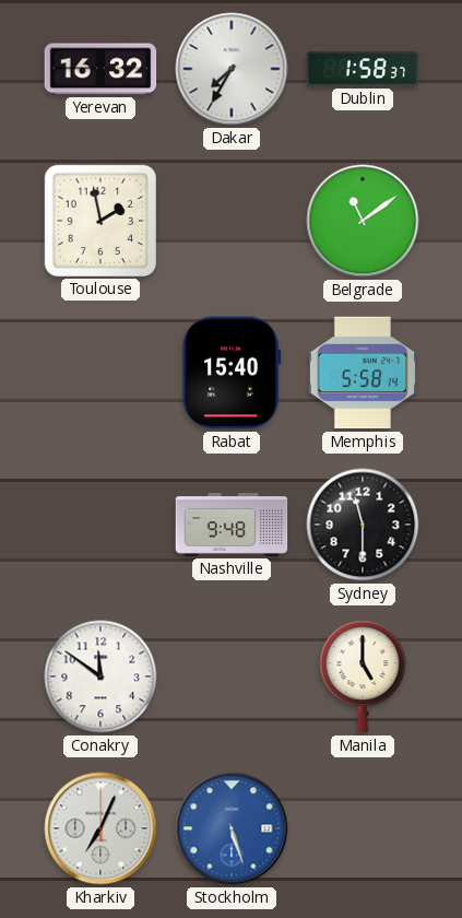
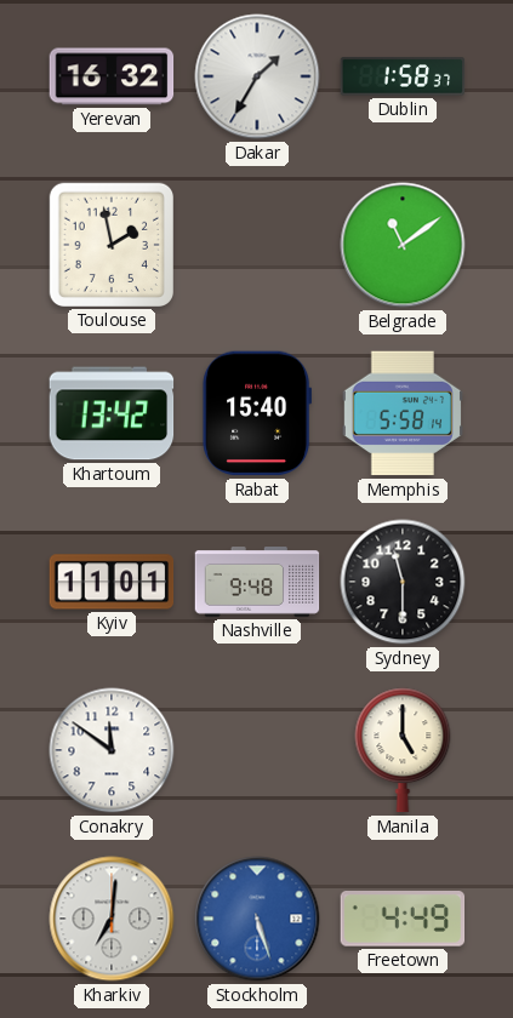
Dakar: 7:35 -> 1:35 (257, 76)
Khartoum: none -> 13:42 (112, 413)
Kyiv: none -> 11:01 (112, 582)
Kharkiv: 7:04 -> 7:01 (112, 919)
Freetown: none -> 4:49 (403, 919)
